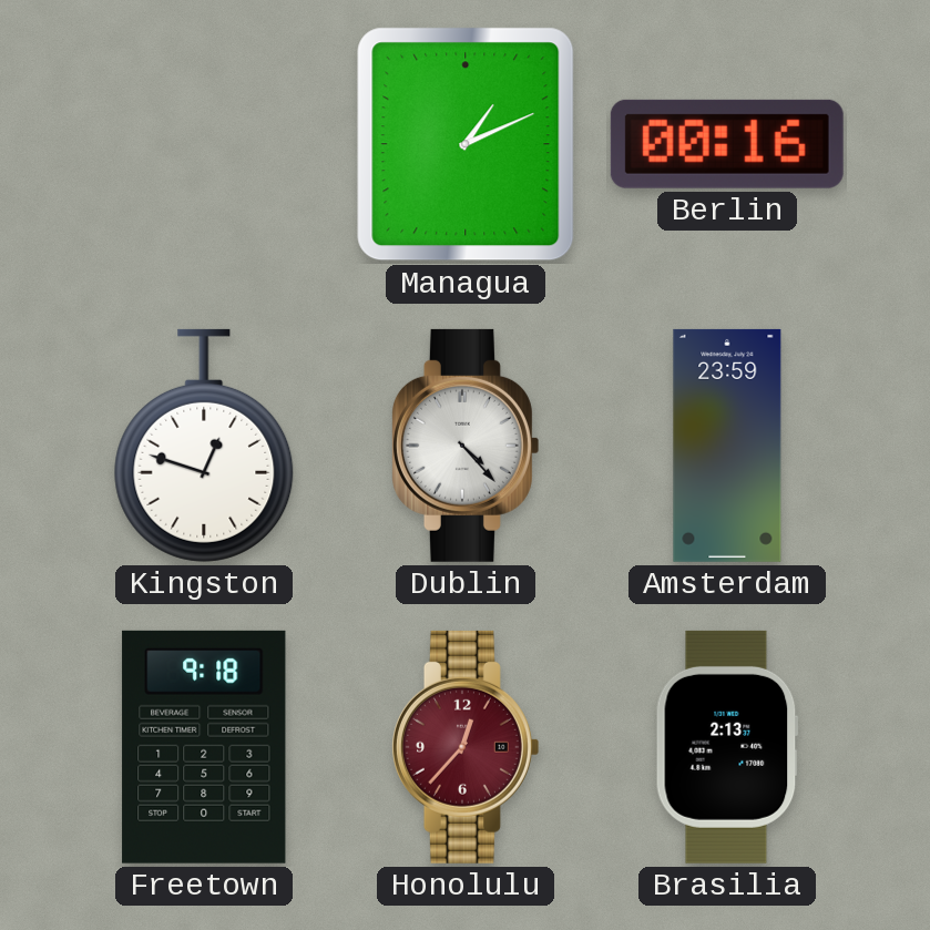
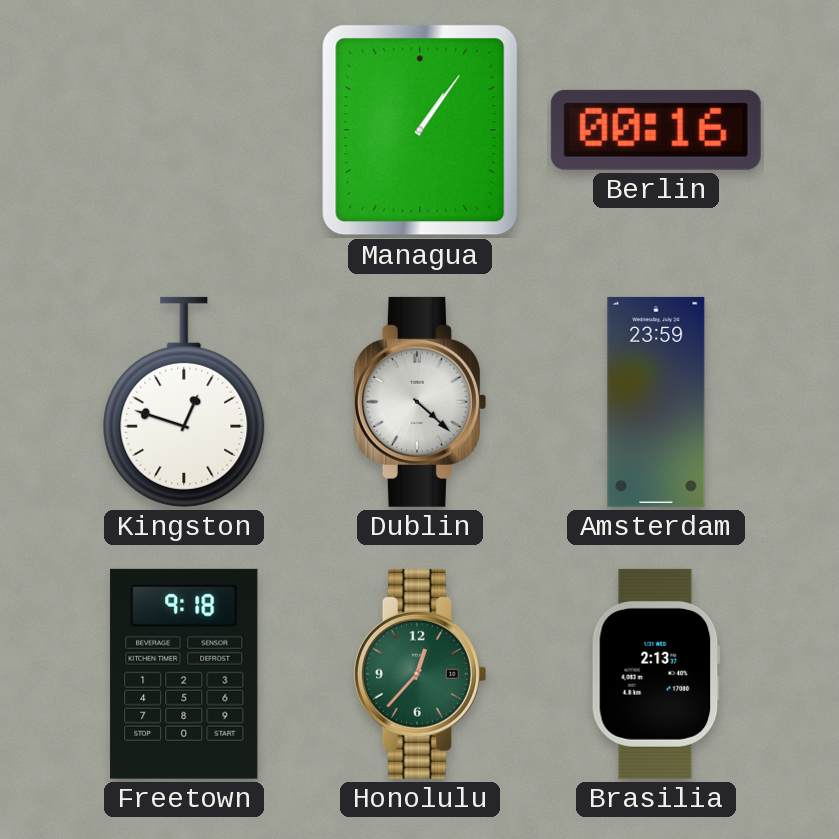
Managua: 1:11 -> 1:06 (420, 130)
Dublin: 4:23 -> 4:22 (419, 402)
Honolulu dial: burgundy -> green (419, 674)
